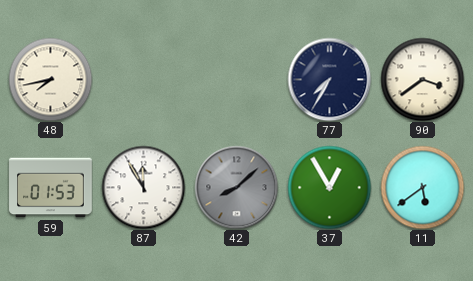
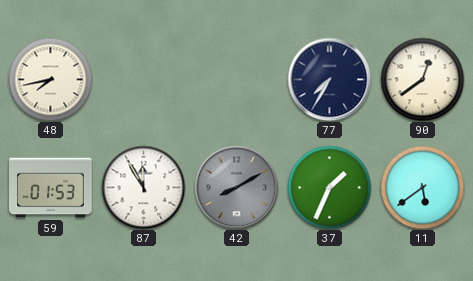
90: 3:39 -> 12:39 (422, 79)
42: 8:08 -> 8:10 (236, 187)
37: 12:55 -> 1:34 (329, 187)
